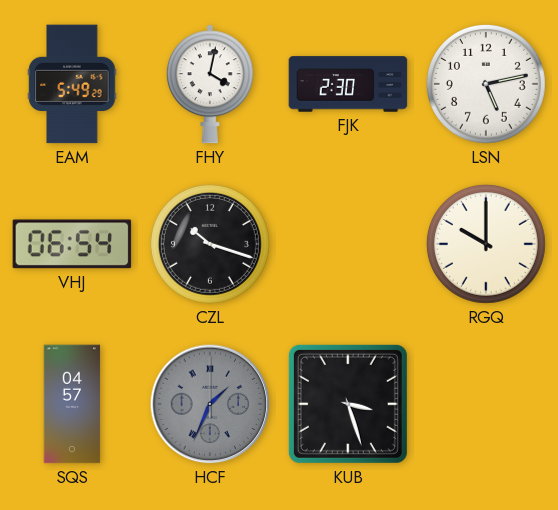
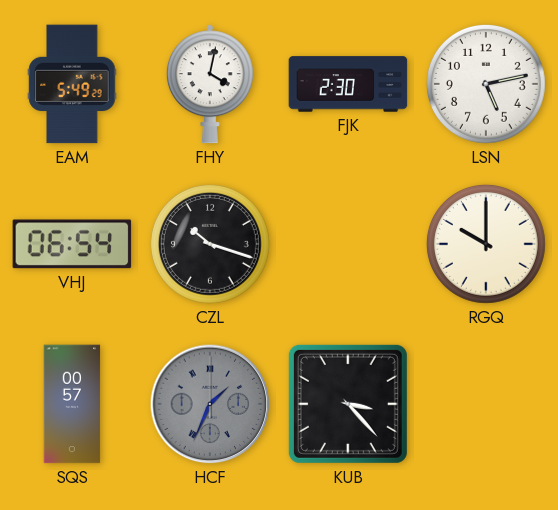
SQS: 04:57 -> 00:57 (72, 404)
KUB: 3:27 -> 3:23 (348, 404)
